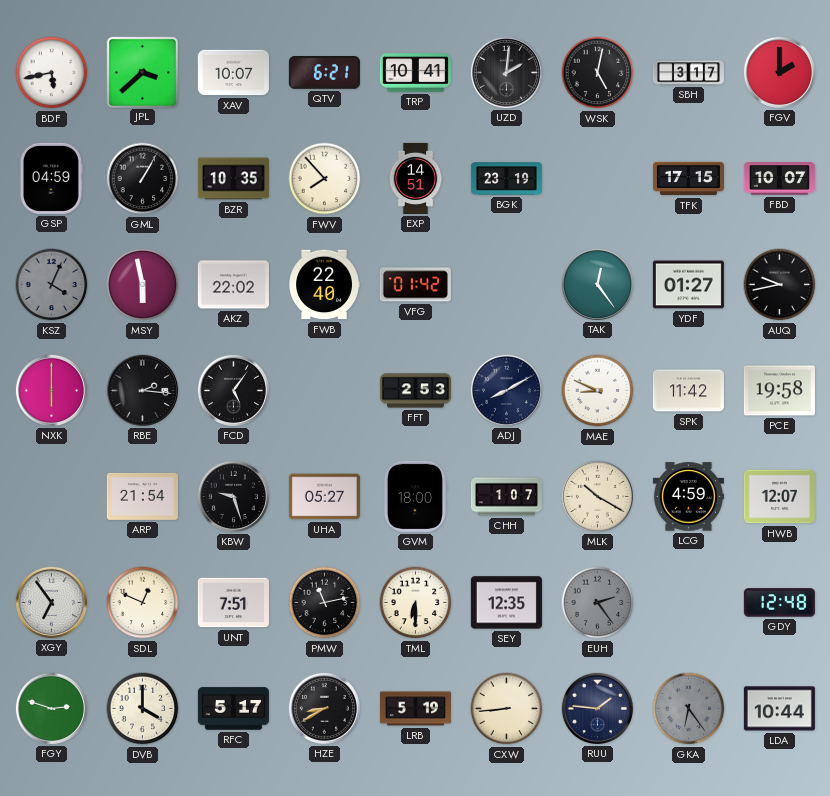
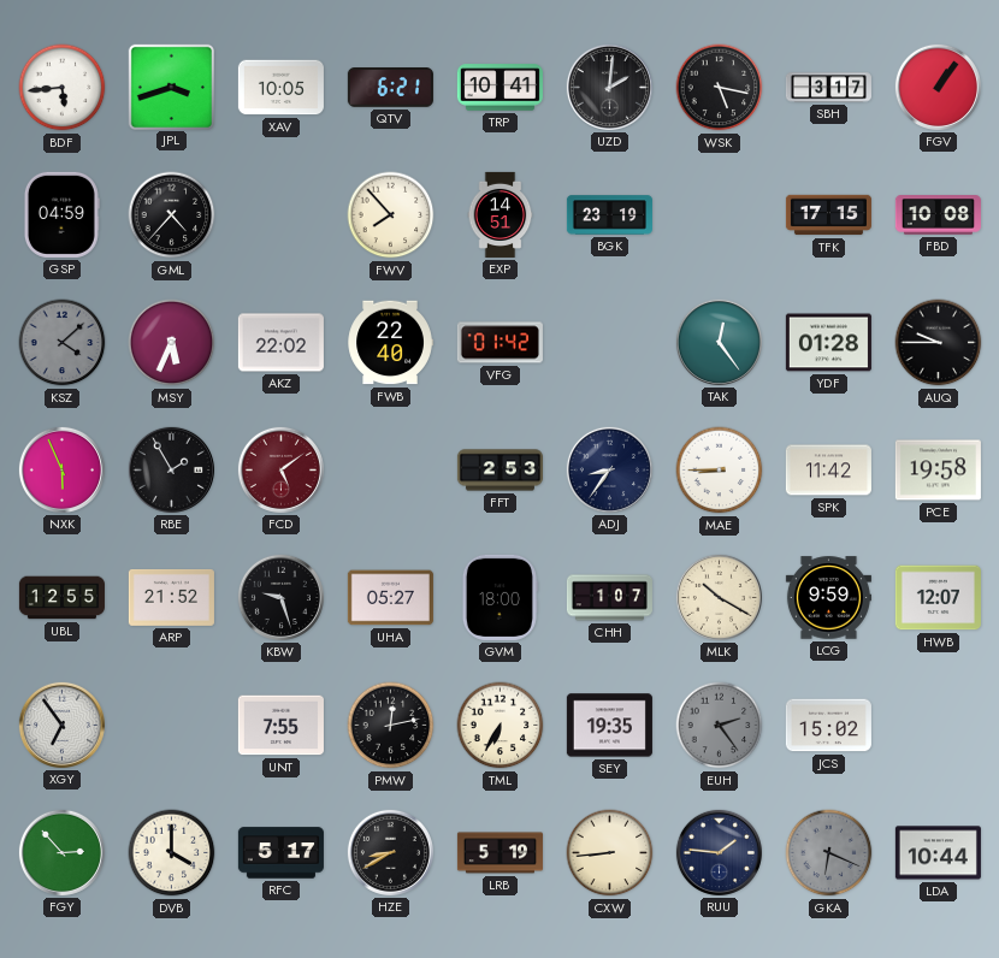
BDF: 5:43 -> 5:44 (63, 88)
JPL: 3:38 -> 3:42 (171, 87)
XAV: 10:07 -> 10:05 (280, 88)
WSK: 5:02 -> 5:17 (720, 88)
FGV: 2:00 -> 1:06 (938, 87)
GML: 1:05 -> 4:37 (172, 215)
BZR: 10:35 -> none (233, 179)
FBD: 10:07 -> 10:08 (938, 215)
KSZ: 4:04 -> 4:08 (63, 343)
MSY: 5:58 -> 5:34 (172, 343)
YDF: 01:27 -> 01:28 (828, 343)
AUQ: 9:43 -> 9:45 (939, 343)
NXK: 6:00 -> 5:56 (61, 469)
RBE: 2:16 -> 1:55 (171, 469)
FCD: 5:06 -> 5:09 (280, 469)
FCD dial: black -> burgundy (280, 469)
ADJ: 8:10 -> 8:36 (609, 469)
MAE: 8:49 -> 8:45 (720, 471)
UBL: none -> 12:55 (61, 598)
ARP: 21:54 -> 21:52 (171, 597)
LCG: 4:59 -> 9:59 (828, 598)
SDL: 12:49 -> none (143, 603)
UNT: 7:51 -> 7:55 (280, 726)
PMW: 11:13 -> 12:13 (391, 726)
TML: 6:30 -> 6:35 (501, 726)
SEY: 12:35 -> 19:35 (609, 726)
JCS: none -> 15:02 (828, 726)
GDY: 12:48 -> none (779, 603)
FGY: 2:48 -> 2:53 (61, 852)
GKA: 6:24 -> 6:19 (829, 853)
